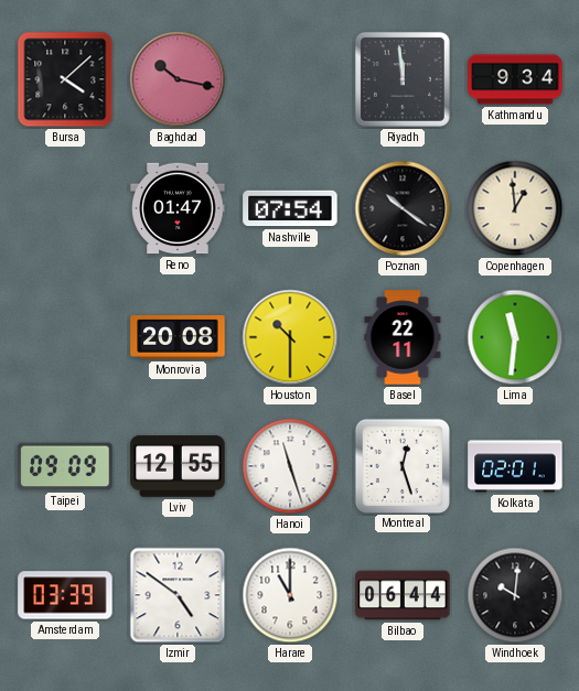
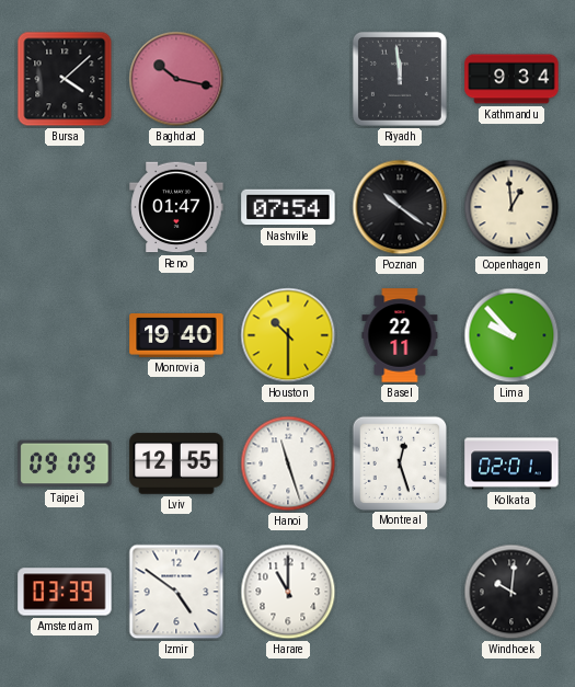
Monrovia: 20:08 -> 19:40 (176, 336)
Lima: 11:31 -> 9:53 (511, 335)
Bilbao: 06:44 -> none (403, 595)
